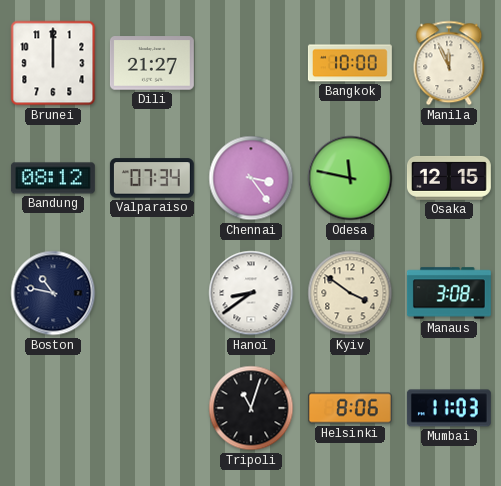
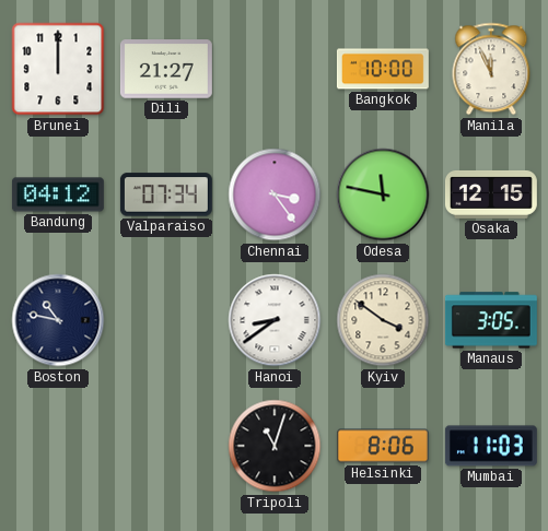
Bandung: 08:12 -> 04:12 (58, 194)
Manaus: 3:08 -> 3:05 (491, 320)
